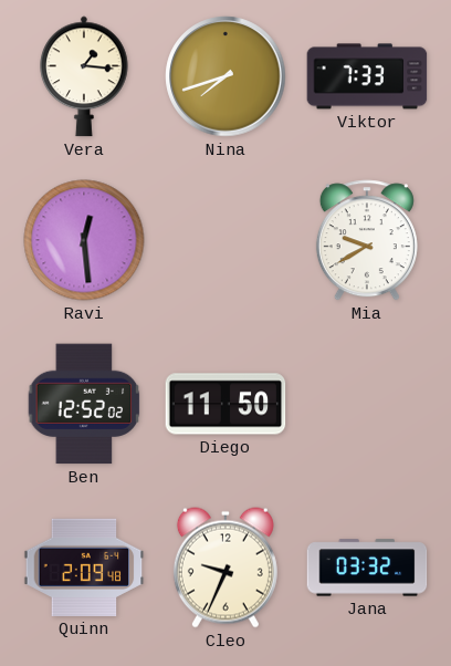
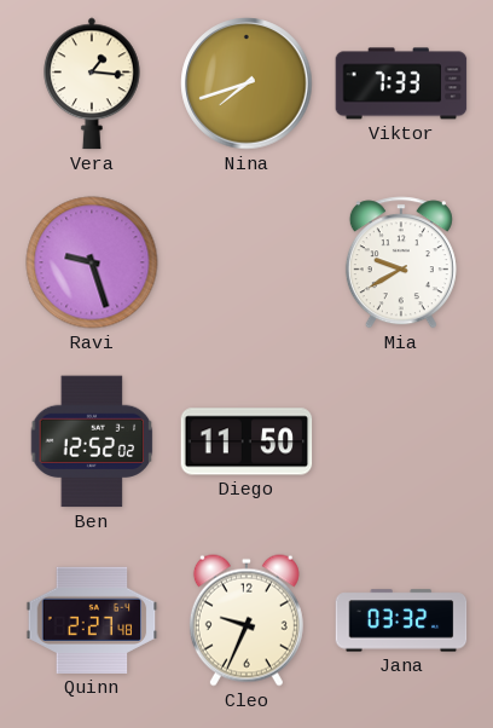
Ravi: 12:29 -> 9:27 (92, 262)
Quinn: 2:09 -> 2:27 (92, 620)
